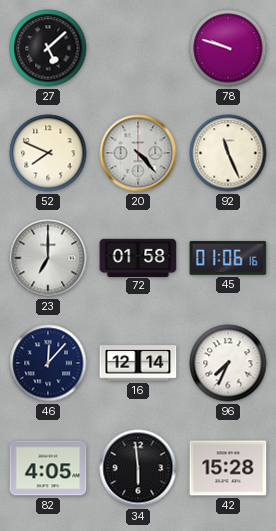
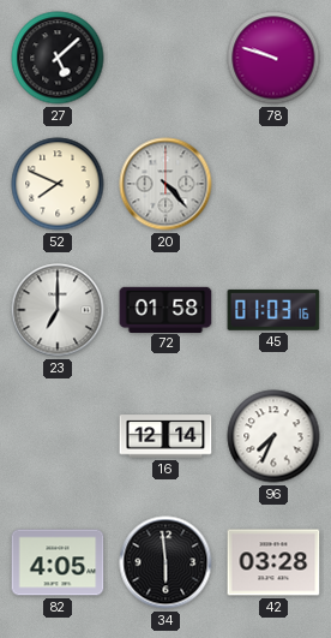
92: 11:26 -> none (228, 153)
45: 01:06 -> 01:03 (273, 310)
46: 12:07 -> none (48, 363)
42: 15:28 -> 03:28 (273, 562)
